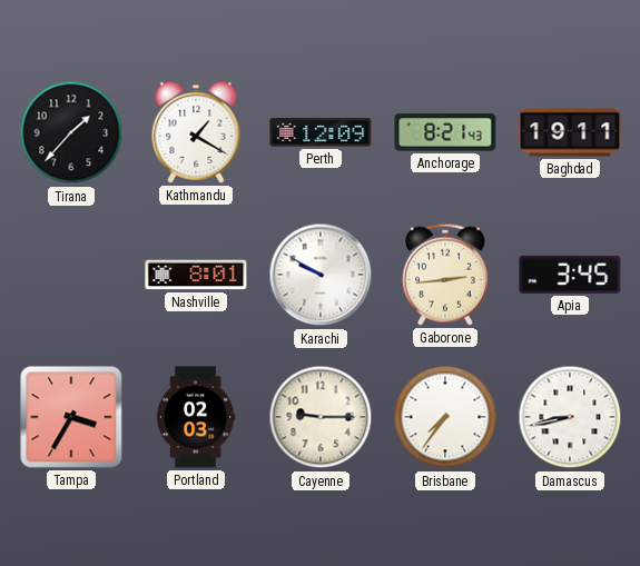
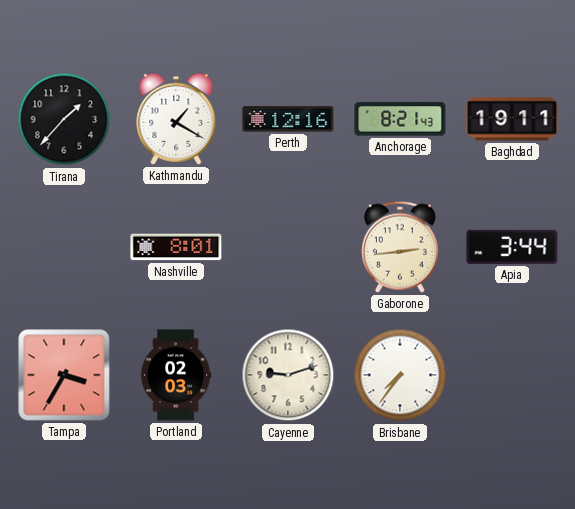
Perth: 12:09 -> 12:16 (288, 119)
Karachi: 9:50 -> none (321, 275)
Apia: 3:45 -> 3:44 (512, 247)
Cayenne: 9:15 -> 9:12 (288, 375)
Damascus: 8:43 -> none (570, 417)
